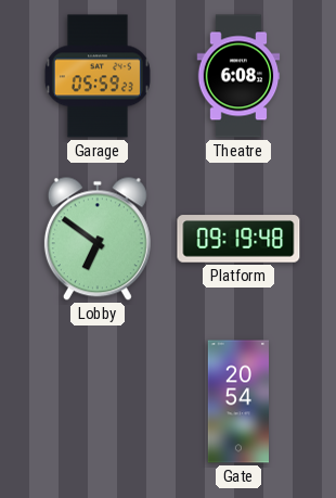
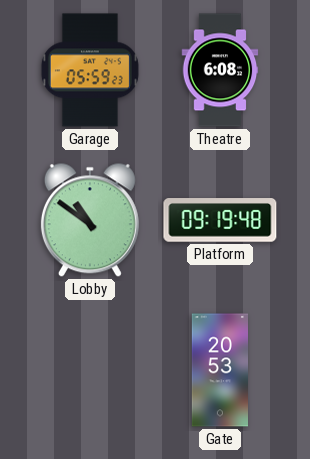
Lobby: 6:51 -> 10:51 (90, 220)
Gate: 20:54 -> 20:53 (219, 370)
